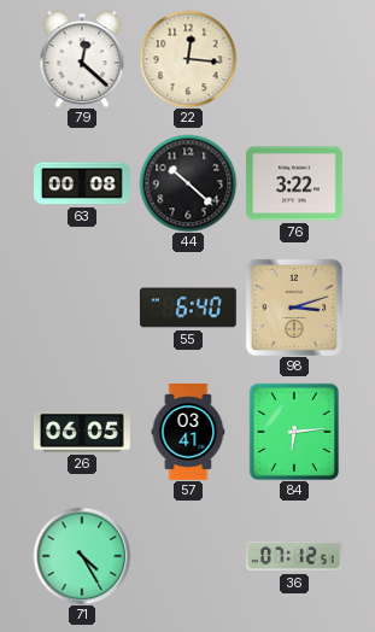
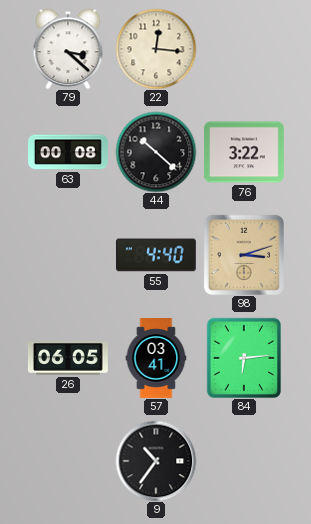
79: 12:22 -> 3:22 (68, 49)
55: 6:40 -> 4:40 (156, 255)
71: 4:25 -> none (82, 556)
9: none -> 10:36 (156, 461)
36: 07:12 -> none (294, 556)
